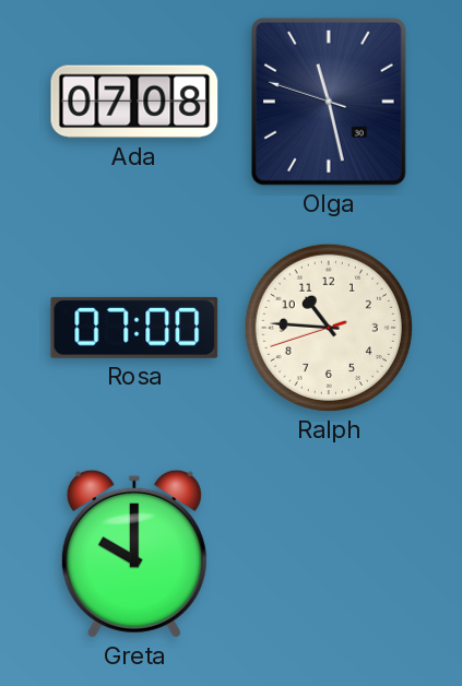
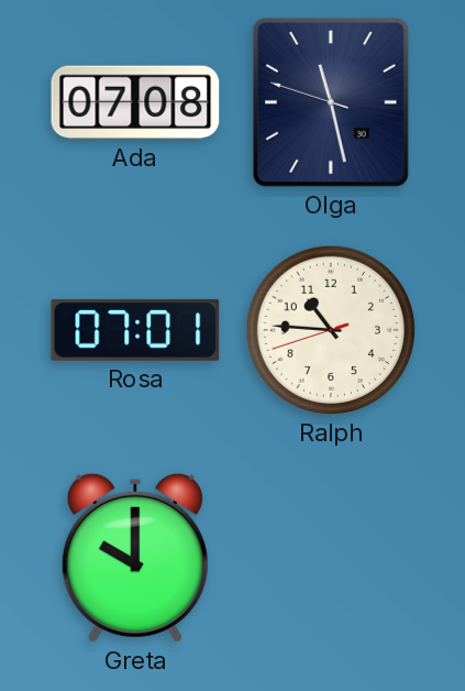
Rosa: 07:00 -> 07:01 (135, 330)
